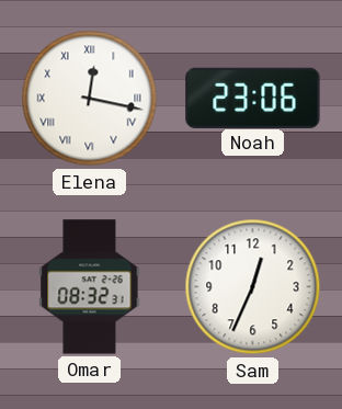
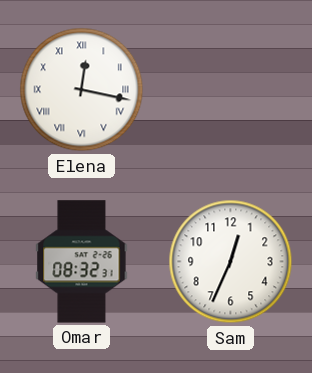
Noah: 23:06 -> none (253, 98)
